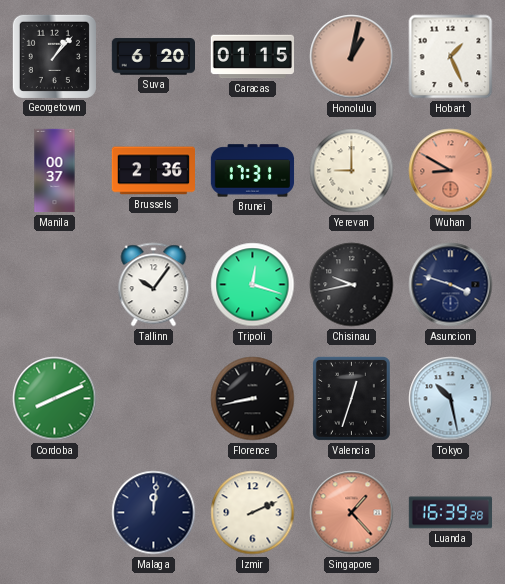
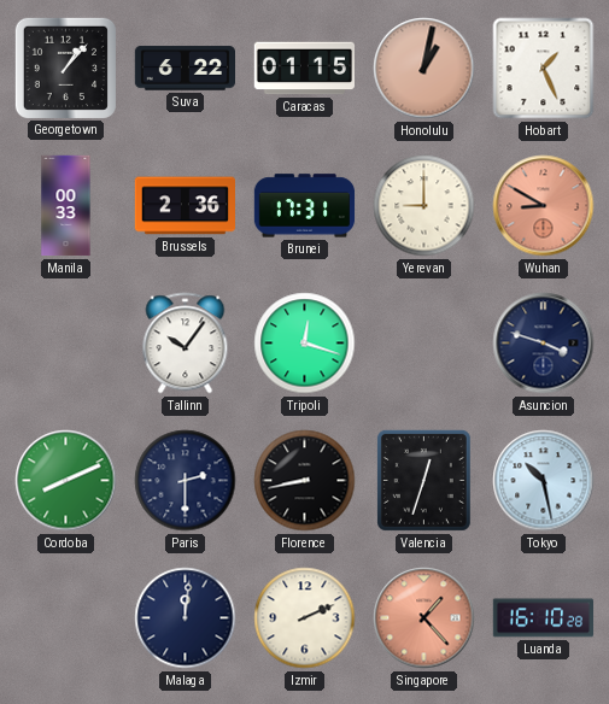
Suva: 6:20 -> 6:22 (186, 69)
Manila: 00:37 -> 00:33 (66, 206)
Chisinau: 9:43 -> none (352, 285)
Paris: none -> 2:30 (186, 481)
Luanda: 16:39 -> 16:10 (544, 618)
